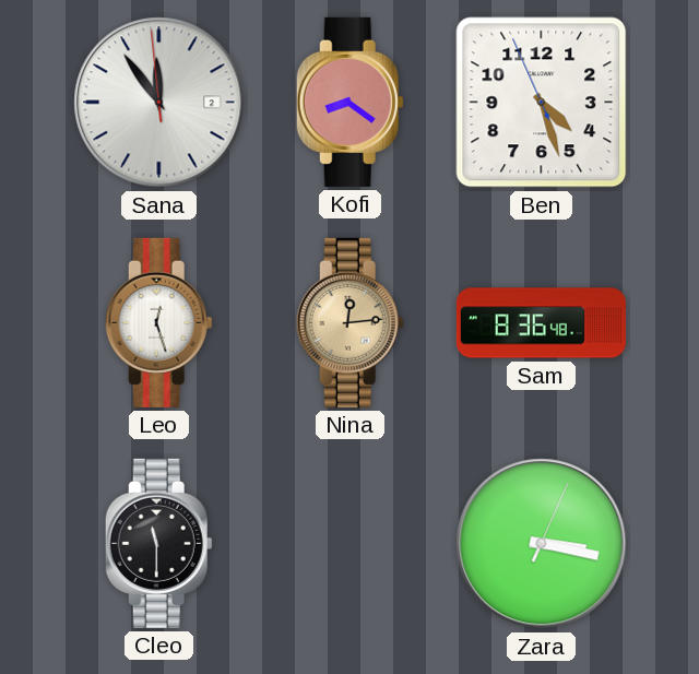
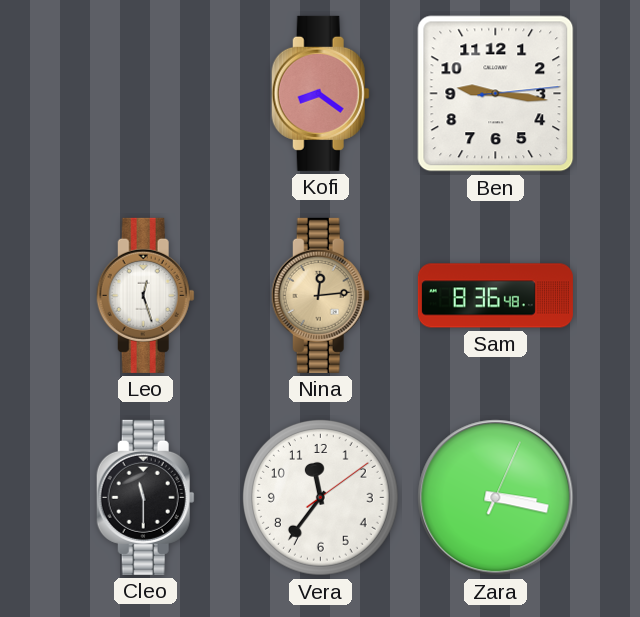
Sana: 11:53 -> none (159, 103)
Ben: 4:26 -> 9:16 (496, 94)
Vera: none -> 11:36 (321, 498)
